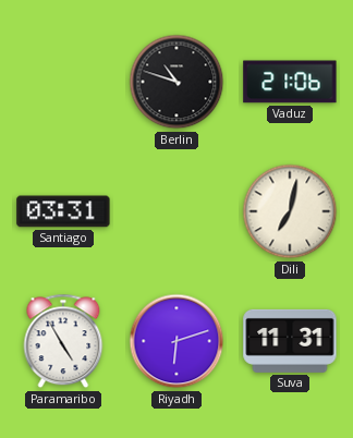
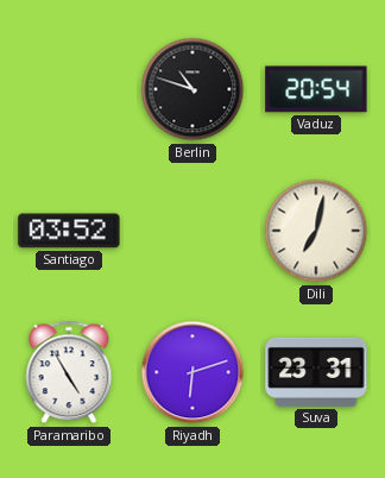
Vaduz: 21:06 -> 20:54 (316, 89)
Santiago: 03:31 -> 03:52 (69, 231)
Suva: 11:31 -> 23:31 (316, 372)
